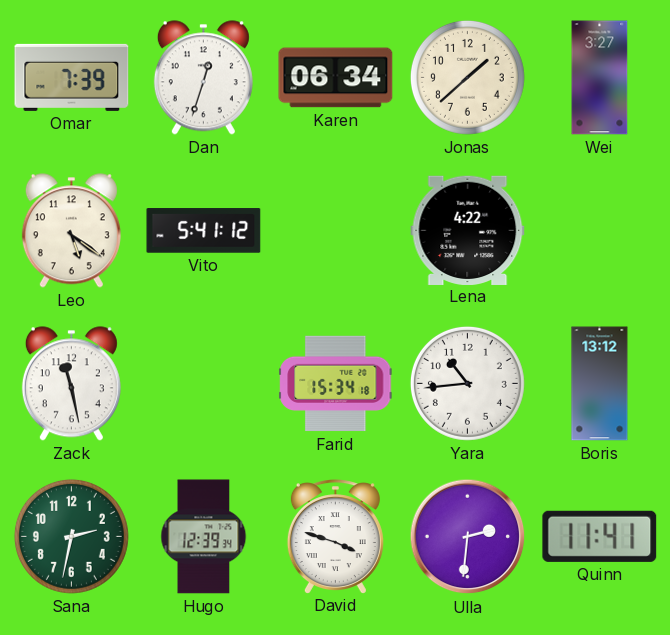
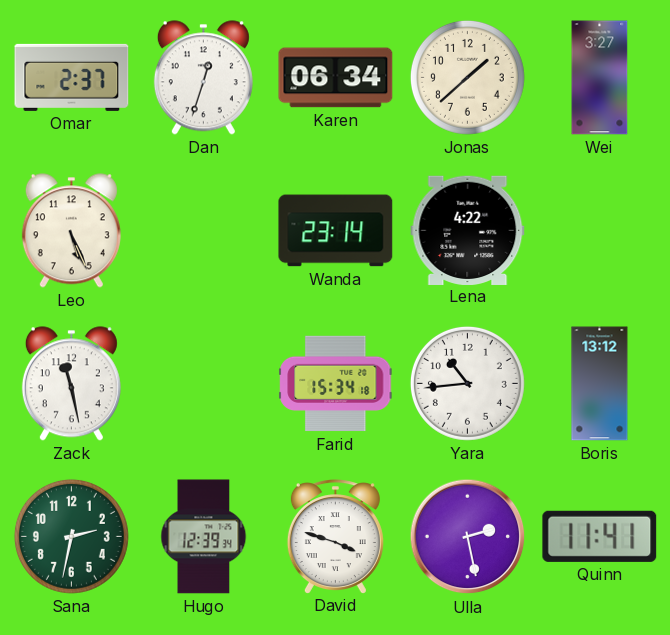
Omar: 7:39 -> 2:37 (72, 77)
Leo: 5:21 -> 5:26 (71, 231)
Vito: 5:41 -> none (204, 231)
Wanda: none -> 23:14 (336, 231)
Ulla: 2:31 -> 2:28 (468, 537)
